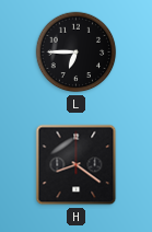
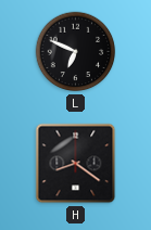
L: 6:45 -> 6:49 (76, 52)
